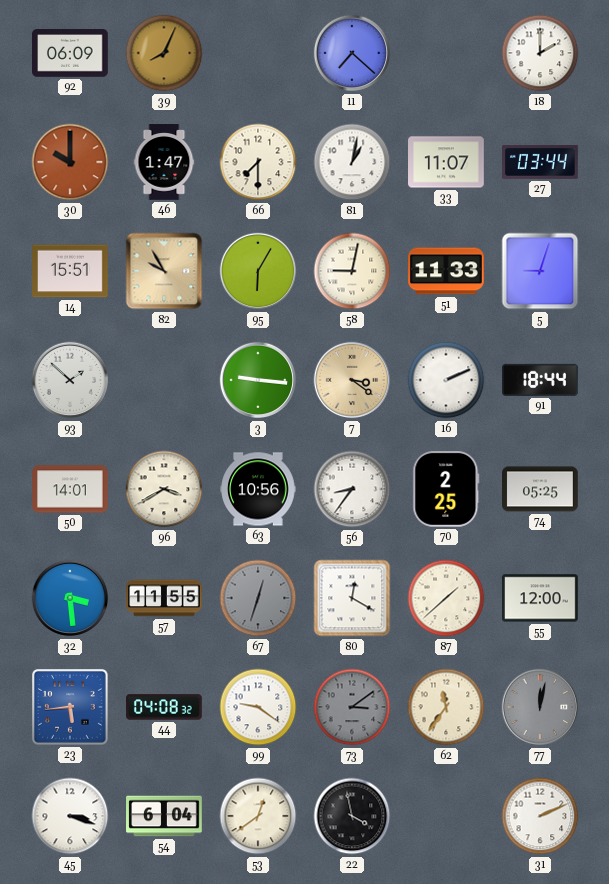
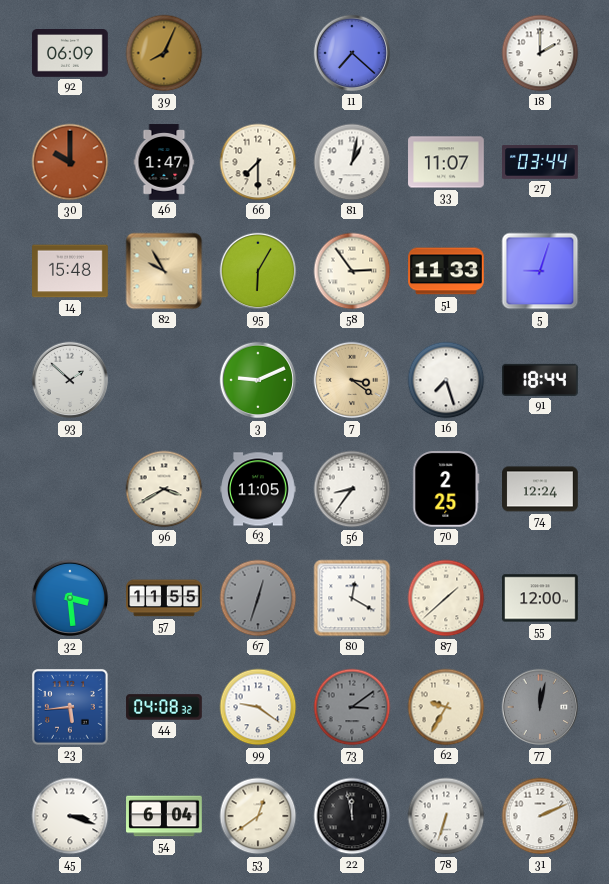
14: 15:51 -> 15:48 (70, 271)
58: 9:02 -> 2:54 (352, 271)
3: 9:16 -> 9:11 (258, 380)
16: 2:11 -> 7:27 (446, 380)
50: 14:01 -> none (70, 489)
63: 10:56 -> 11:05 (258, 489)
74: 05:25 -> 12:24 (540, 489)
62: 11:36 -> 9:35 (446, 707)
22: 3:58 -> 11:58 (352, 816)
78: none -> 6:33 (446, 816)
